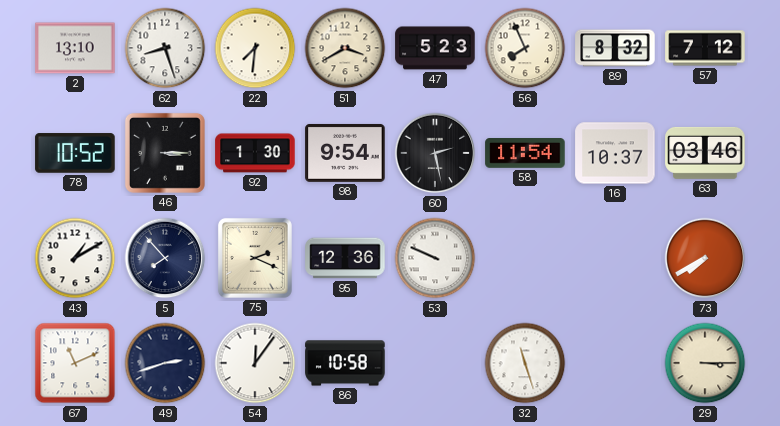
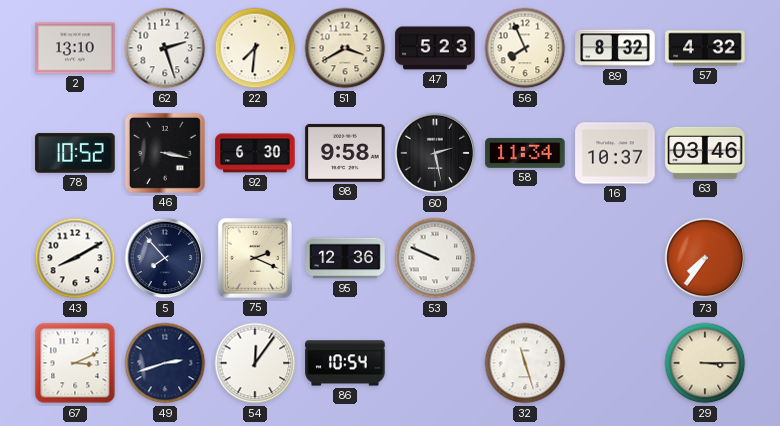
62: 8:27 -> 2:27 (165, 48)
57: 7:12 -> 4:32 (705, 48)
46: 3:15 -> 3:17 (165, 153)
92: 1:30 -> 6:30 (255, 153)
98: 9:54 -> 9:58 (345, 153)
58: 11:54 -> 11:34 (525, 154)
43: 1:10 -> 8:10 (75, 258)
73: 7:40 -> 7:36 (705, 258)
67: 11:11 -> 3:11 (75, 363)
86: 10:58 -> 10:54 (345, 363)
